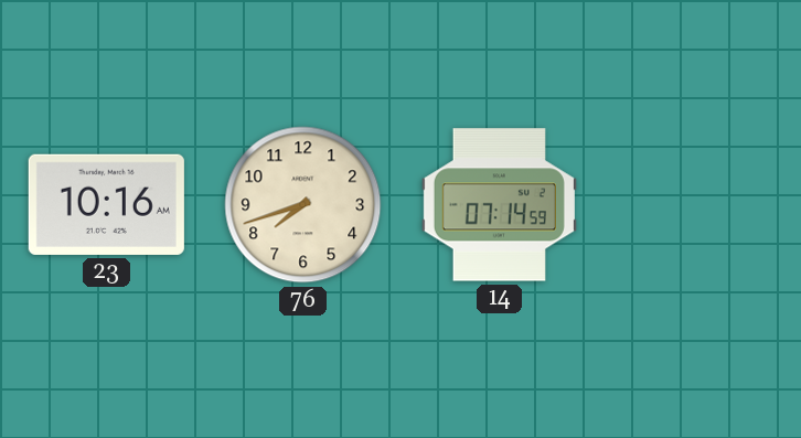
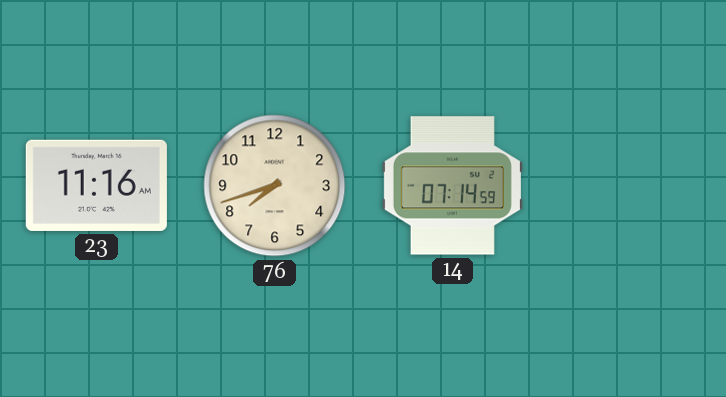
23: 10:16 -> 11:16 (96, 185)
